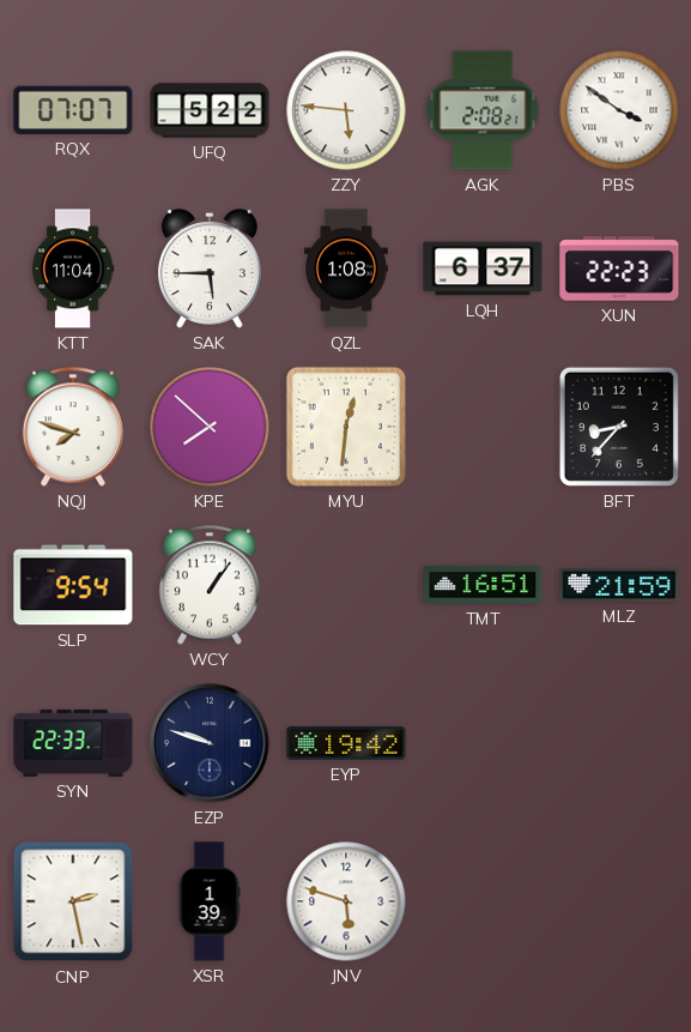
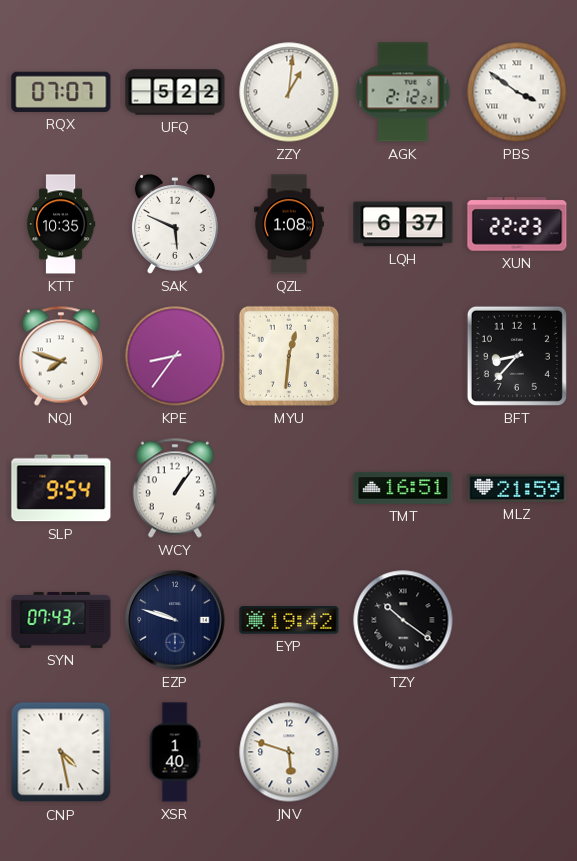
ZZY: 5:46 -> 1:01 (289, 92)
AGK: 2:08 -> 2:12 (403, 92)
KTT: 11:04 -> 10:35 (61, 224)
SAK: 5:45 -> 5:49 (175, 224)
KPE: 7:52 -> 8:36 (175, 356)
SYN: 22:33 -> 07:43 (61, 620)
TZY: none -> 10:21 (403, 620)
CNP: 2:28 -> 4:28 (61, 752)
XSR: 1:39 -> 1:40 (175, 752)
